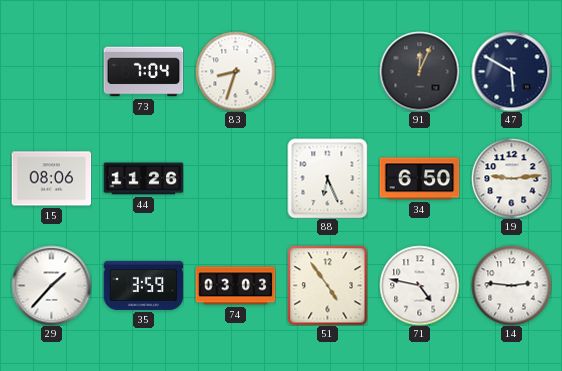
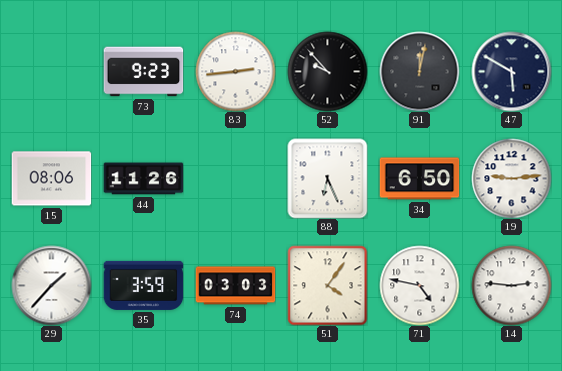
73: 7:04 -> 9:23 (143, 72)
83: 8:33 -> 2:44 (235, 71)
52: none -> 9:53 (327, 71)
91: 12:04 -> 12:02 (419, 71)
51: 4:54 -> 4:06 (327, 285)
